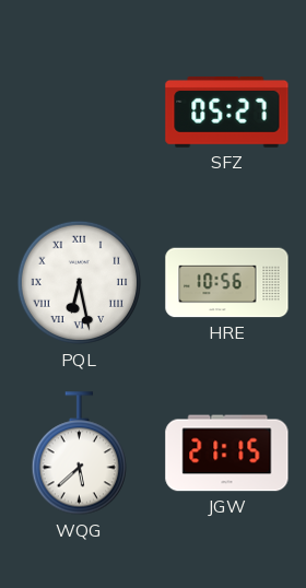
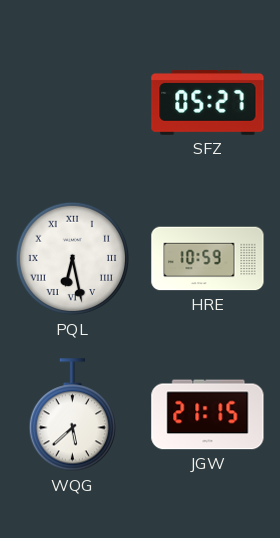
HRE: 10:56 -> 10:59 (208, 259)
